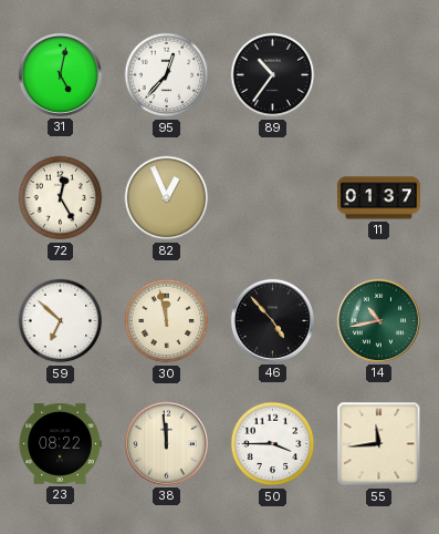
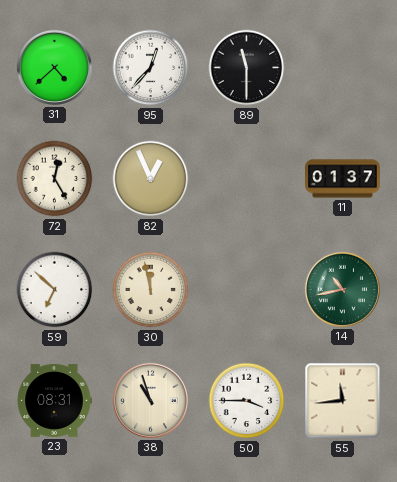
31: 5:02 -> 4:38 (54, 67)
89: 10:36 -> 11:30 (247, 68)
46: 4:53 -> none (272, 320)
23: 08:22 -> 08:31 (54, 400)
38: 11:59 -> 10:57 (150, 400)
